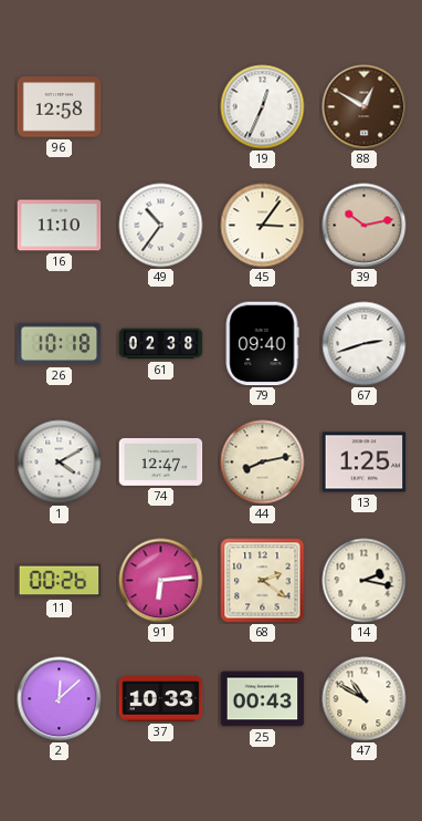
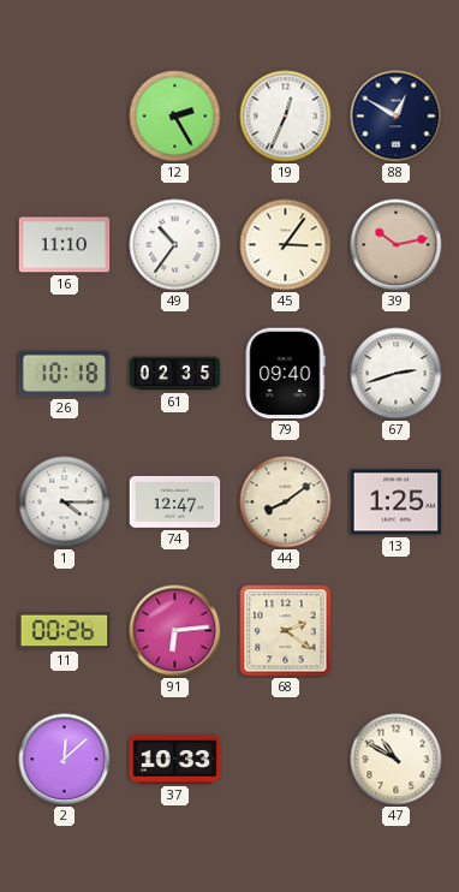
96: 12:58 -> none (60, 107)
12: none -> 2:25 (175, 117)
88 dial: brown -> navy (397, 117)
61: 02:38 -> 02:35 (175, 374)
1: 4:10 -> 4:15 (65, 503)
44: 8:13 -> 8:09 (286, 503)
14: 2:17 -> none (365, 581)
25: 00:43 -> none (263, 699)
